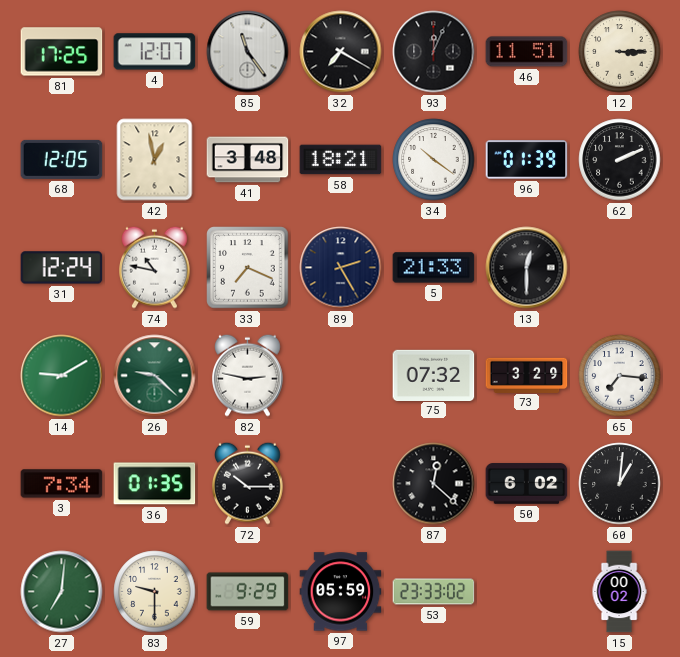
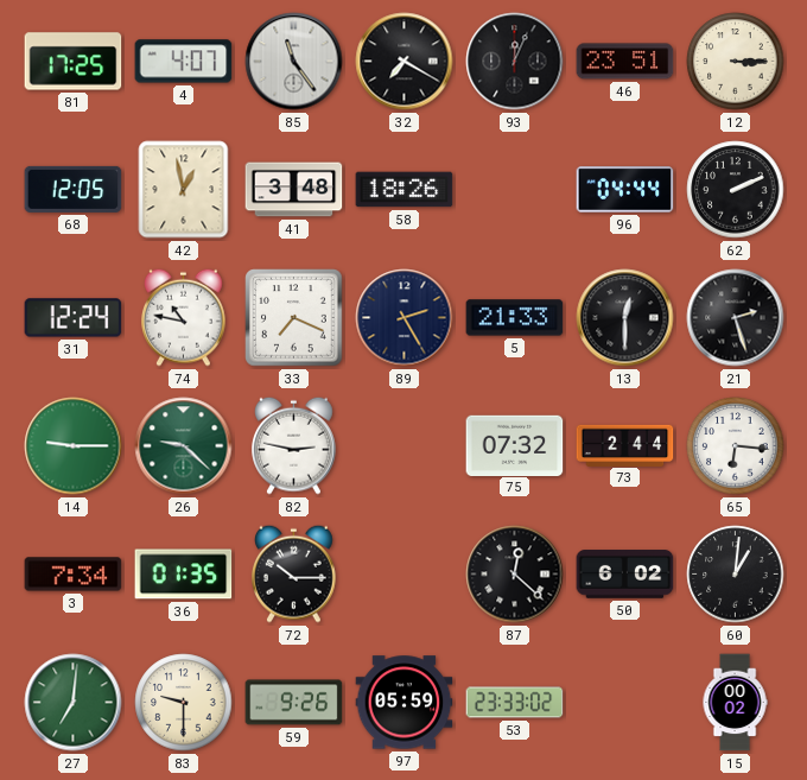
4: 12:07 -> 4:07 (184, 62)
46: 11:51 -> 23:51 (625, 62)
58: 18:21 -> 18:26 (405, 190)
34: 10:21 -> none (434, 160)
96: 01:39 -> 04:44 (625, 190)
21: none -> 2:27 (736, 318)
14: 9:10 -> 9:15 (74, 446)
73: 3:29 -> 2:44 (625, 445)
65: 7:16 -> 6:16 (736, 446)
59: 9:29 -> 9:26 (294, 703)
